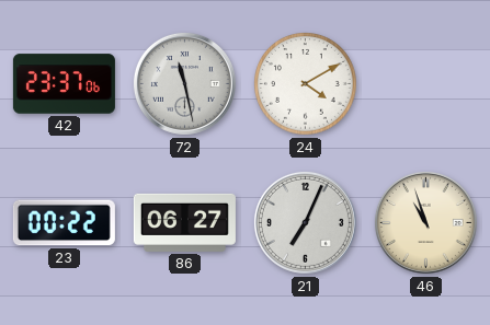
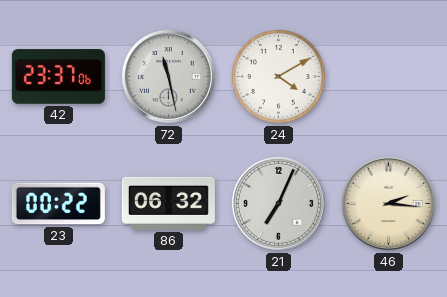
86: 06:27 -> 06:32 (168, 203)
46: 10:57 -> 2:16 (388, 203)
